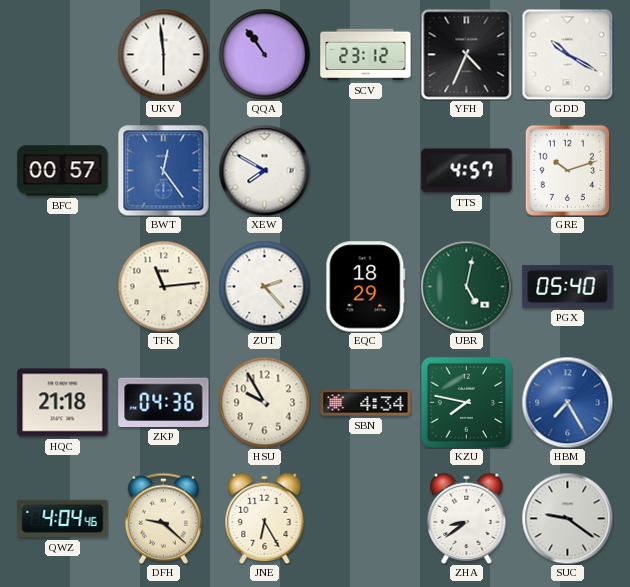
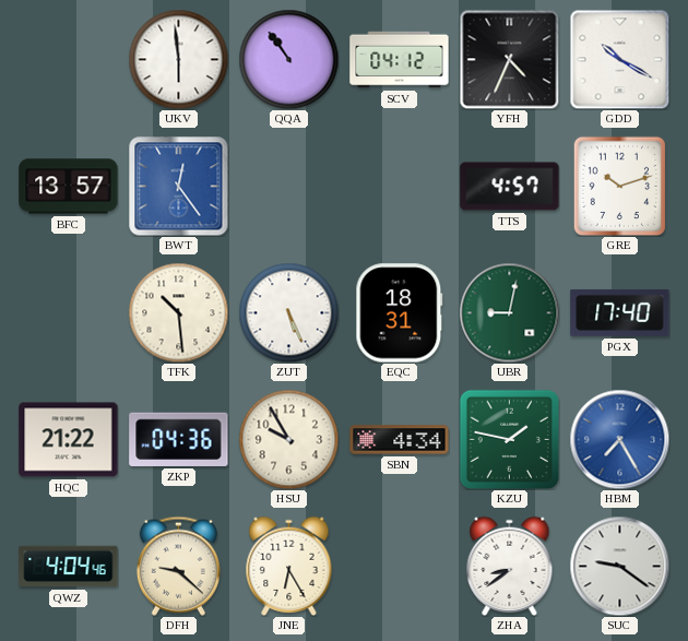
SCV: 23:12 -> 04:12 (400, 60)
BFC: 00:57 -> 13:57 (69, 187)
XEW: 7:50 -> none (264, 170)
TFK: 11:14 -> 10:29 (178, 312)
ZUT: 2:23 -> 5:26 (288, 312)
EQC: 18:29 -> 18:31 (400, 313)
UBR: 5:02 -> 9:02 (509, 312)
PGX: 05:40 -> 17:40 (620, 312)
HQC: 21:18 -> 21:22 (69, 440)
KZU: 7:47 -> 1:47 (509, 439)
